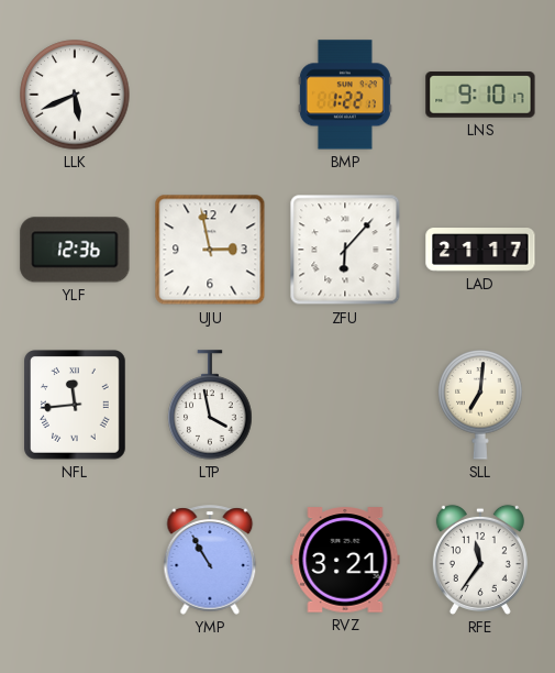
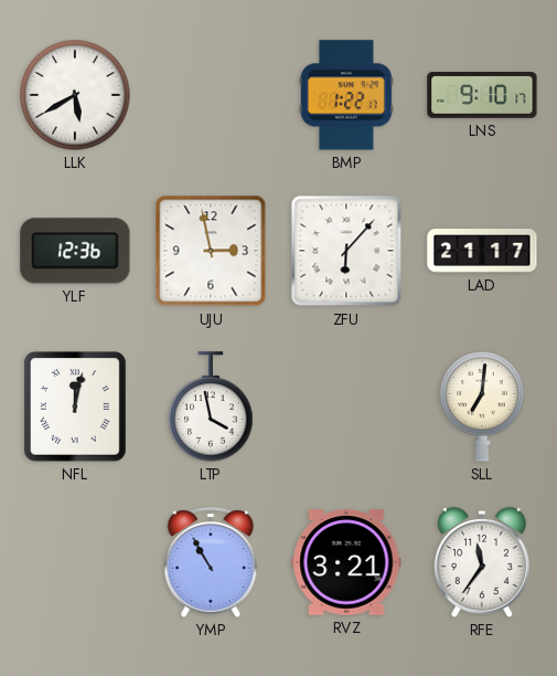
LLK: 5:41 -> 5:40 (75, 95)
NFL: 11:44 -> 12:02 (76, 406)
